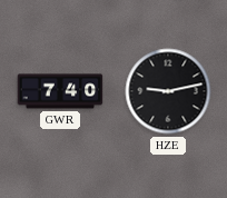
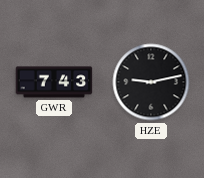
GWR: 7:40 -> 7:43 (54, 82)
